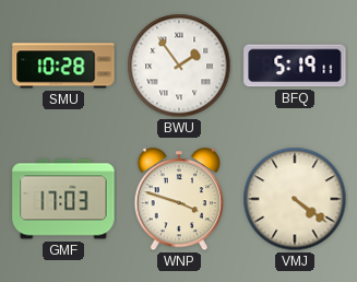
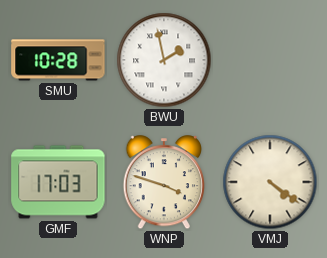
BWU: 1:54 -> 1:58 (164, 60)
BFQ: 5:19 -> none (295, 66)
